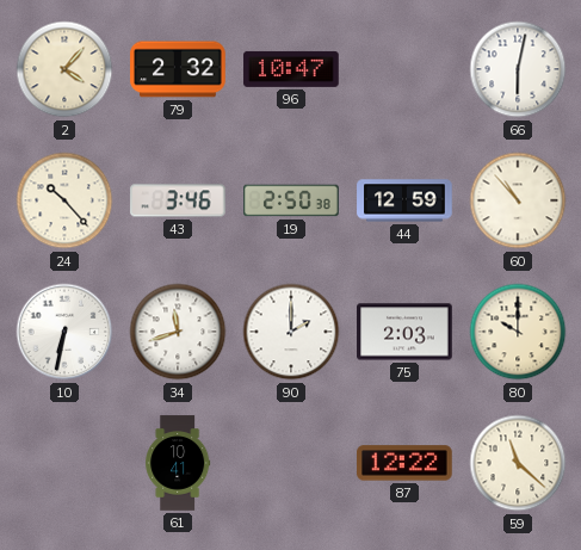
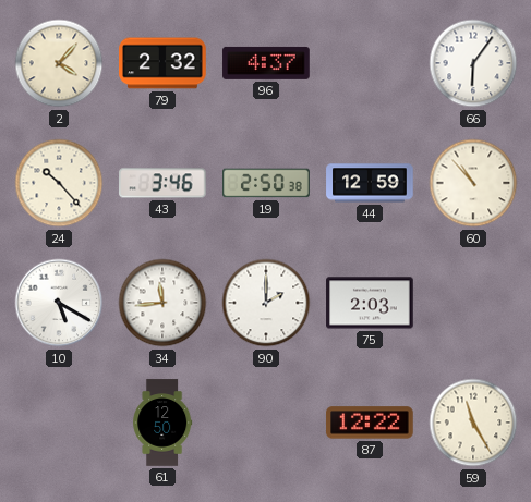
96: 10:47 -> 4:37 (266, 63)
66: 6:02 -> 6:06 (473, 63)
10: 6:32 -> 5:20 (59, 303)
34: 11:42 -> 11:44 (162, 303)
80: 10:00 -> none (518, 332)
61: 10:41 -> 12:50 (162, 423)
59: 11:22 -> 11:25 (473, 423)
